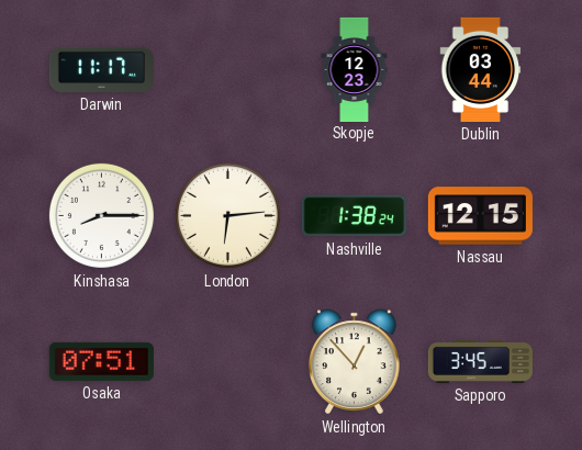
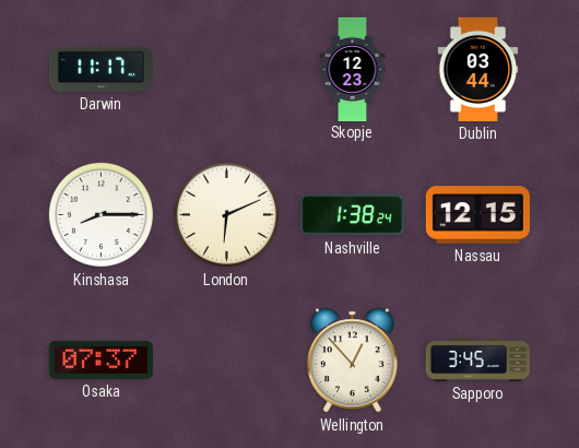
London: 6:14 -> 6:11 (226, 214)
Osaka: 07:51 -> 07:37 (101, 359)
